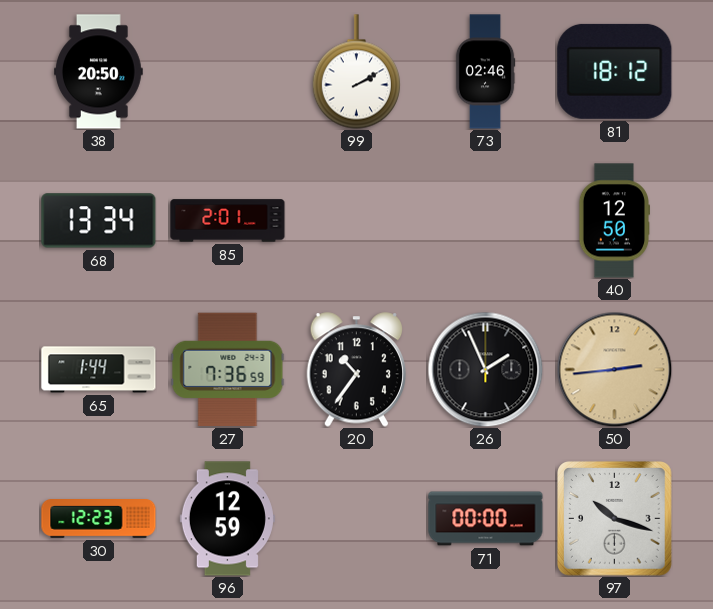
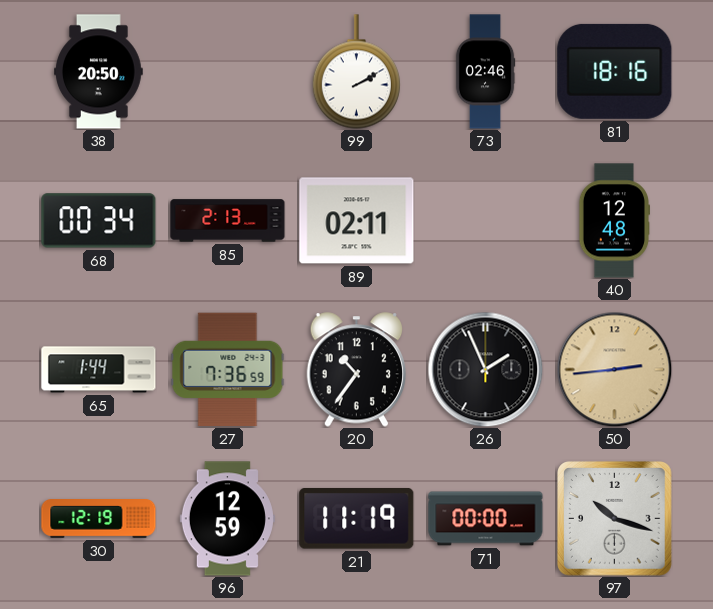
81: 18:12 -> 18:16 (615, 71)
68: 13:34 -> 00:34 (99, 221)
85: 2:01 -> 2:13 (228, 221)
89: none -> 02:11 (357, 221)
40: 12:50 -> 12:48 (613, 221)
30: 12:23 -> 12:19 (99, 519)
21: none -> 11:19 (357, 519)
